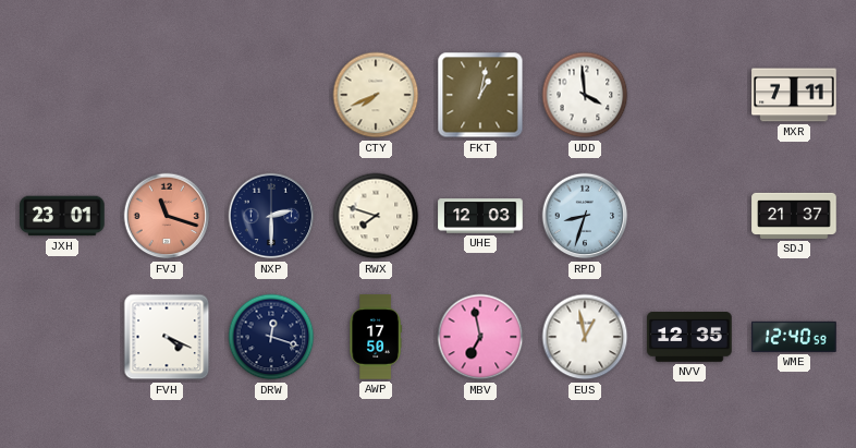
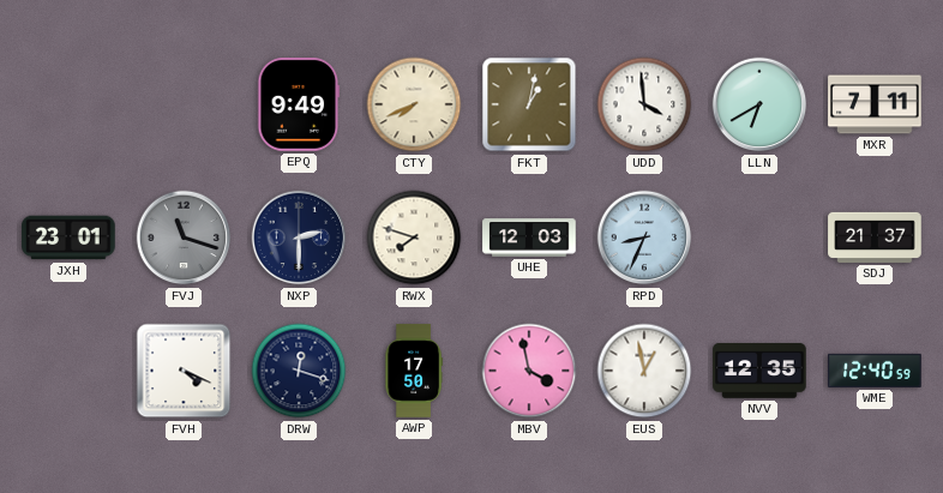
EPQ: none -> 9:49 (299, 104)
LLN: none -> 6:40 (759, 104)
FVJ dial: salmon -> grey (184, 238)
RPD: 8:33 -> 8:34 (644, 238)
MBV: 6:58 -> 3:58 (529, 371)
